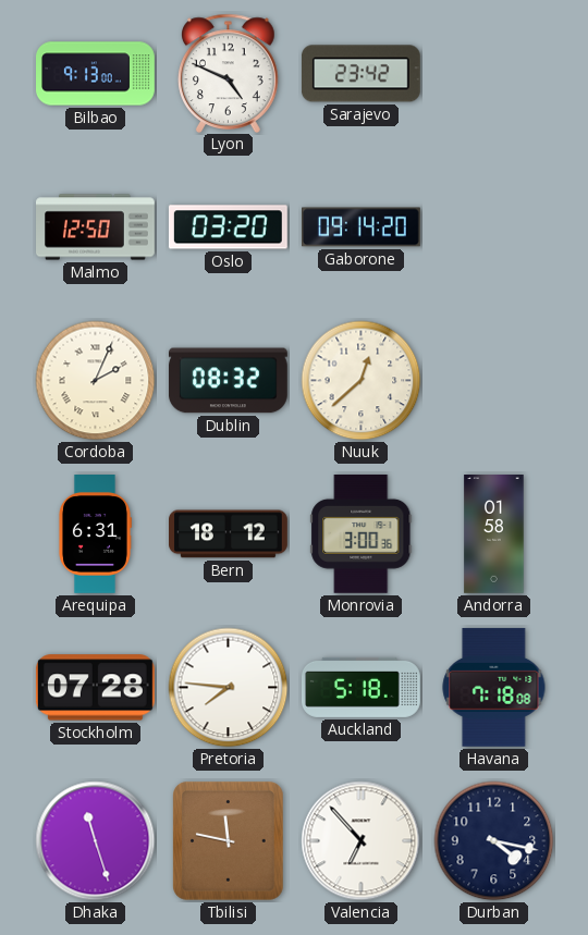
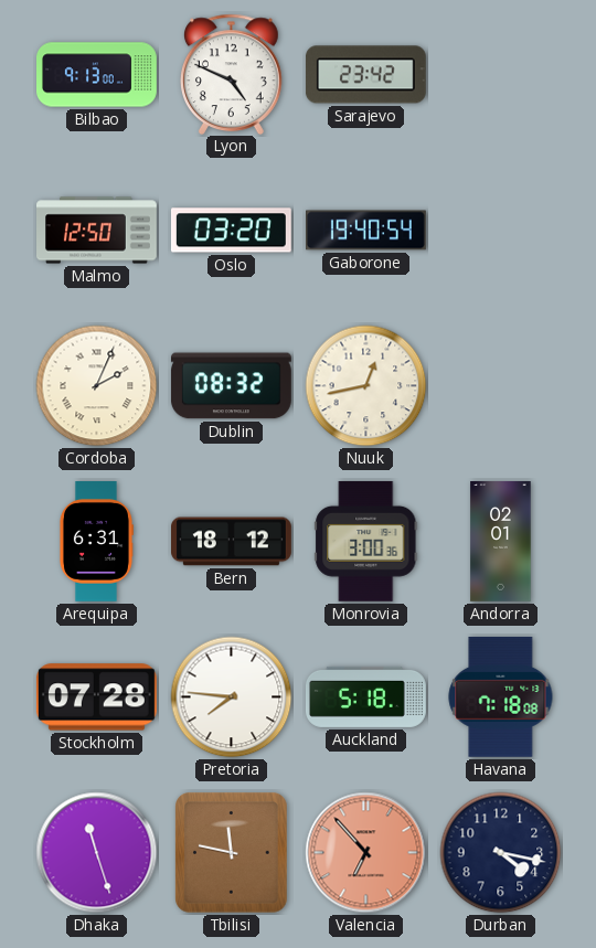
Gaborone: 09:14 -> 19:40 (366, 231)
Nuuk: 12:38 -> 12:43 (366, 386)
Andorra: 01:58 -> 02:01 (501, 542)
Valencia dial: white -> salmon (366, 853)
